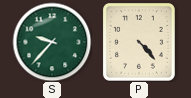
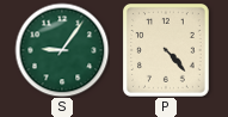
S: 9:37 -> 9:06 (62, 50)
